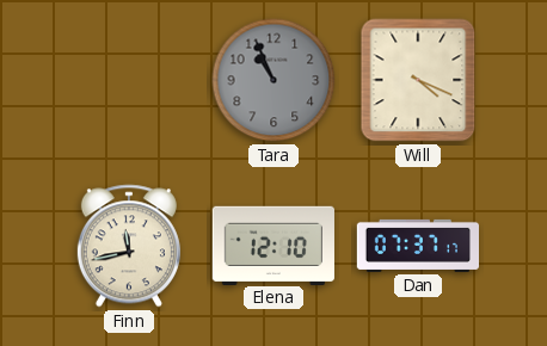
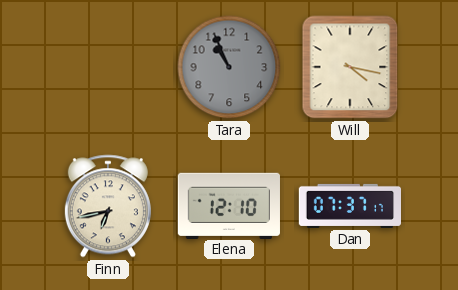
Will: 4:19 -> 4:17 (350, 67)
Finn: 11:43 -> 6:43 (108, 206)
